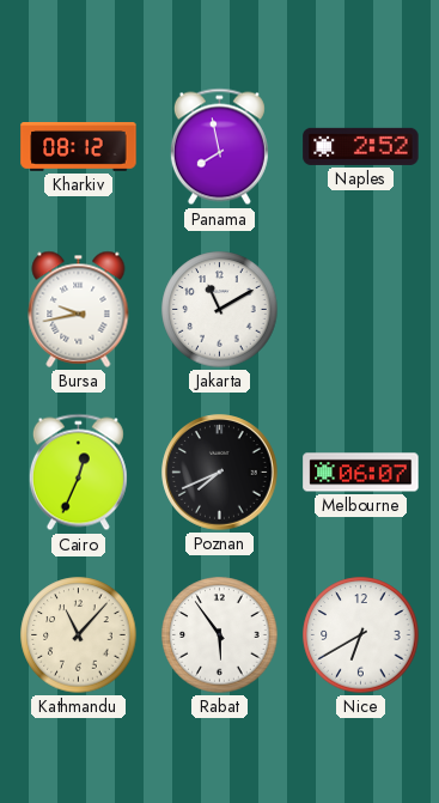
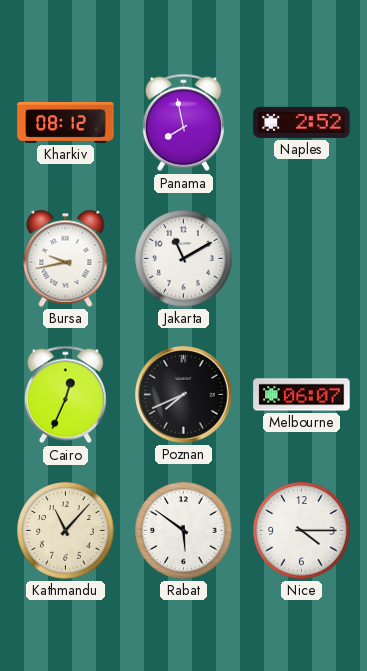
Rabat: 5:54 -> 5:51 (184, 531)
Nice: 6:40 -> 4:15 (302, 531)
